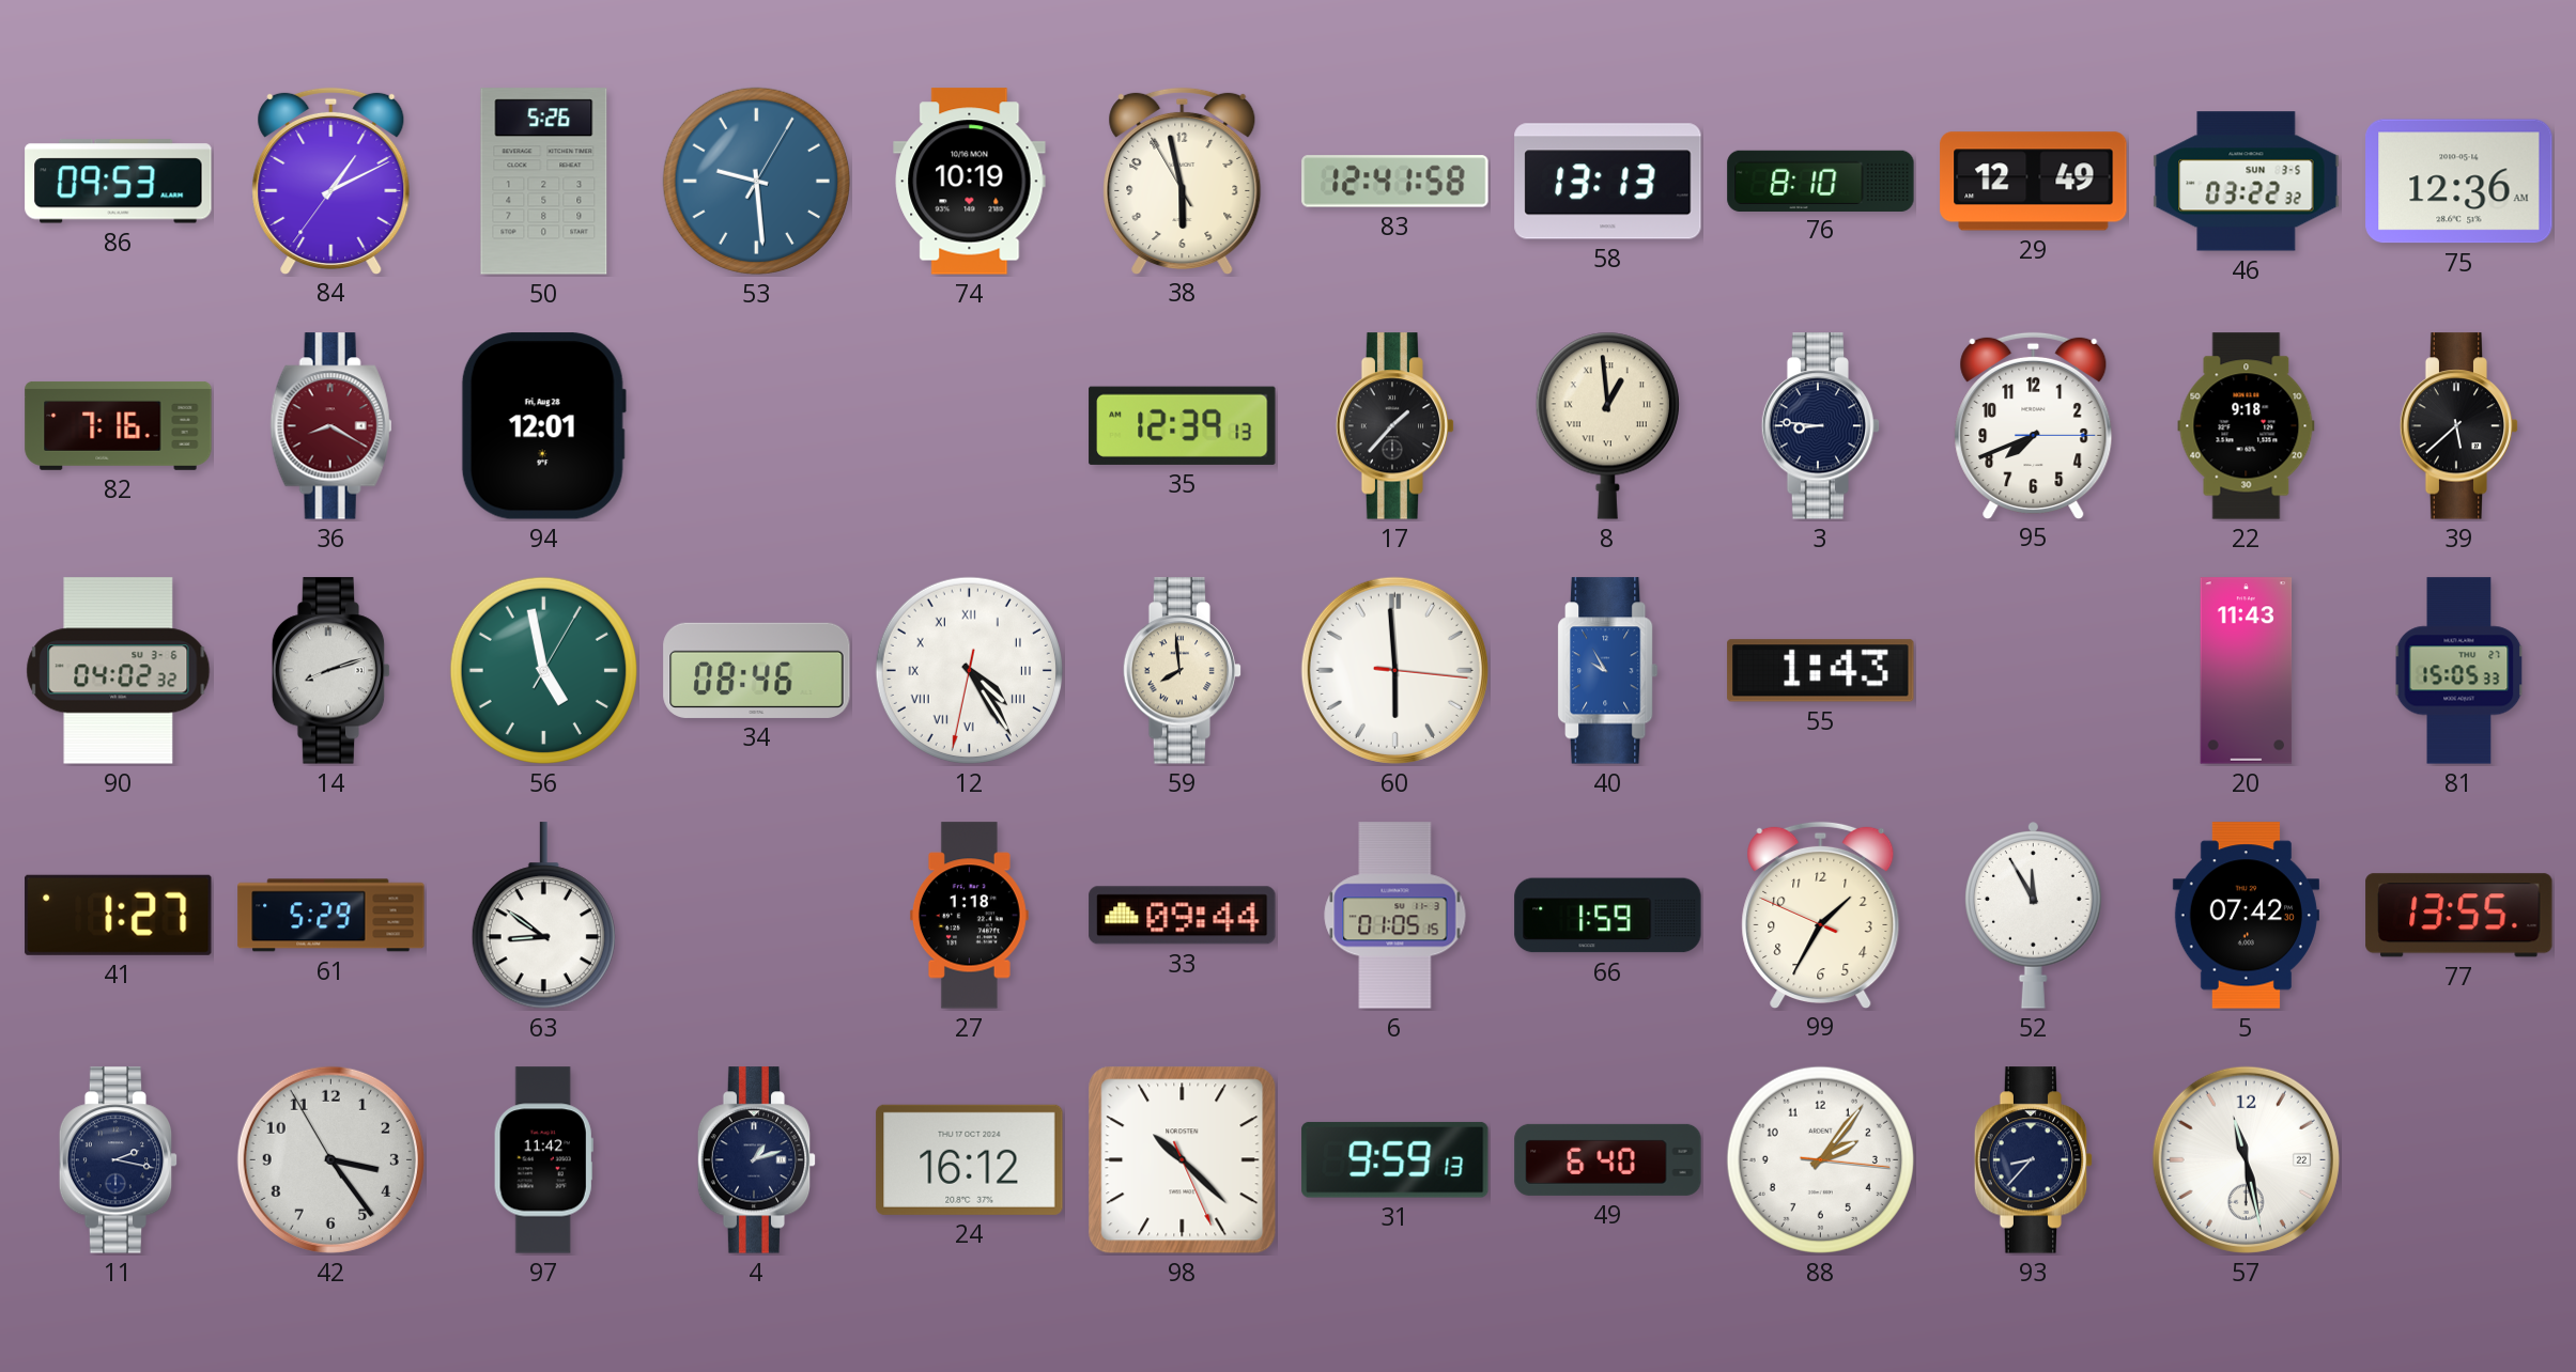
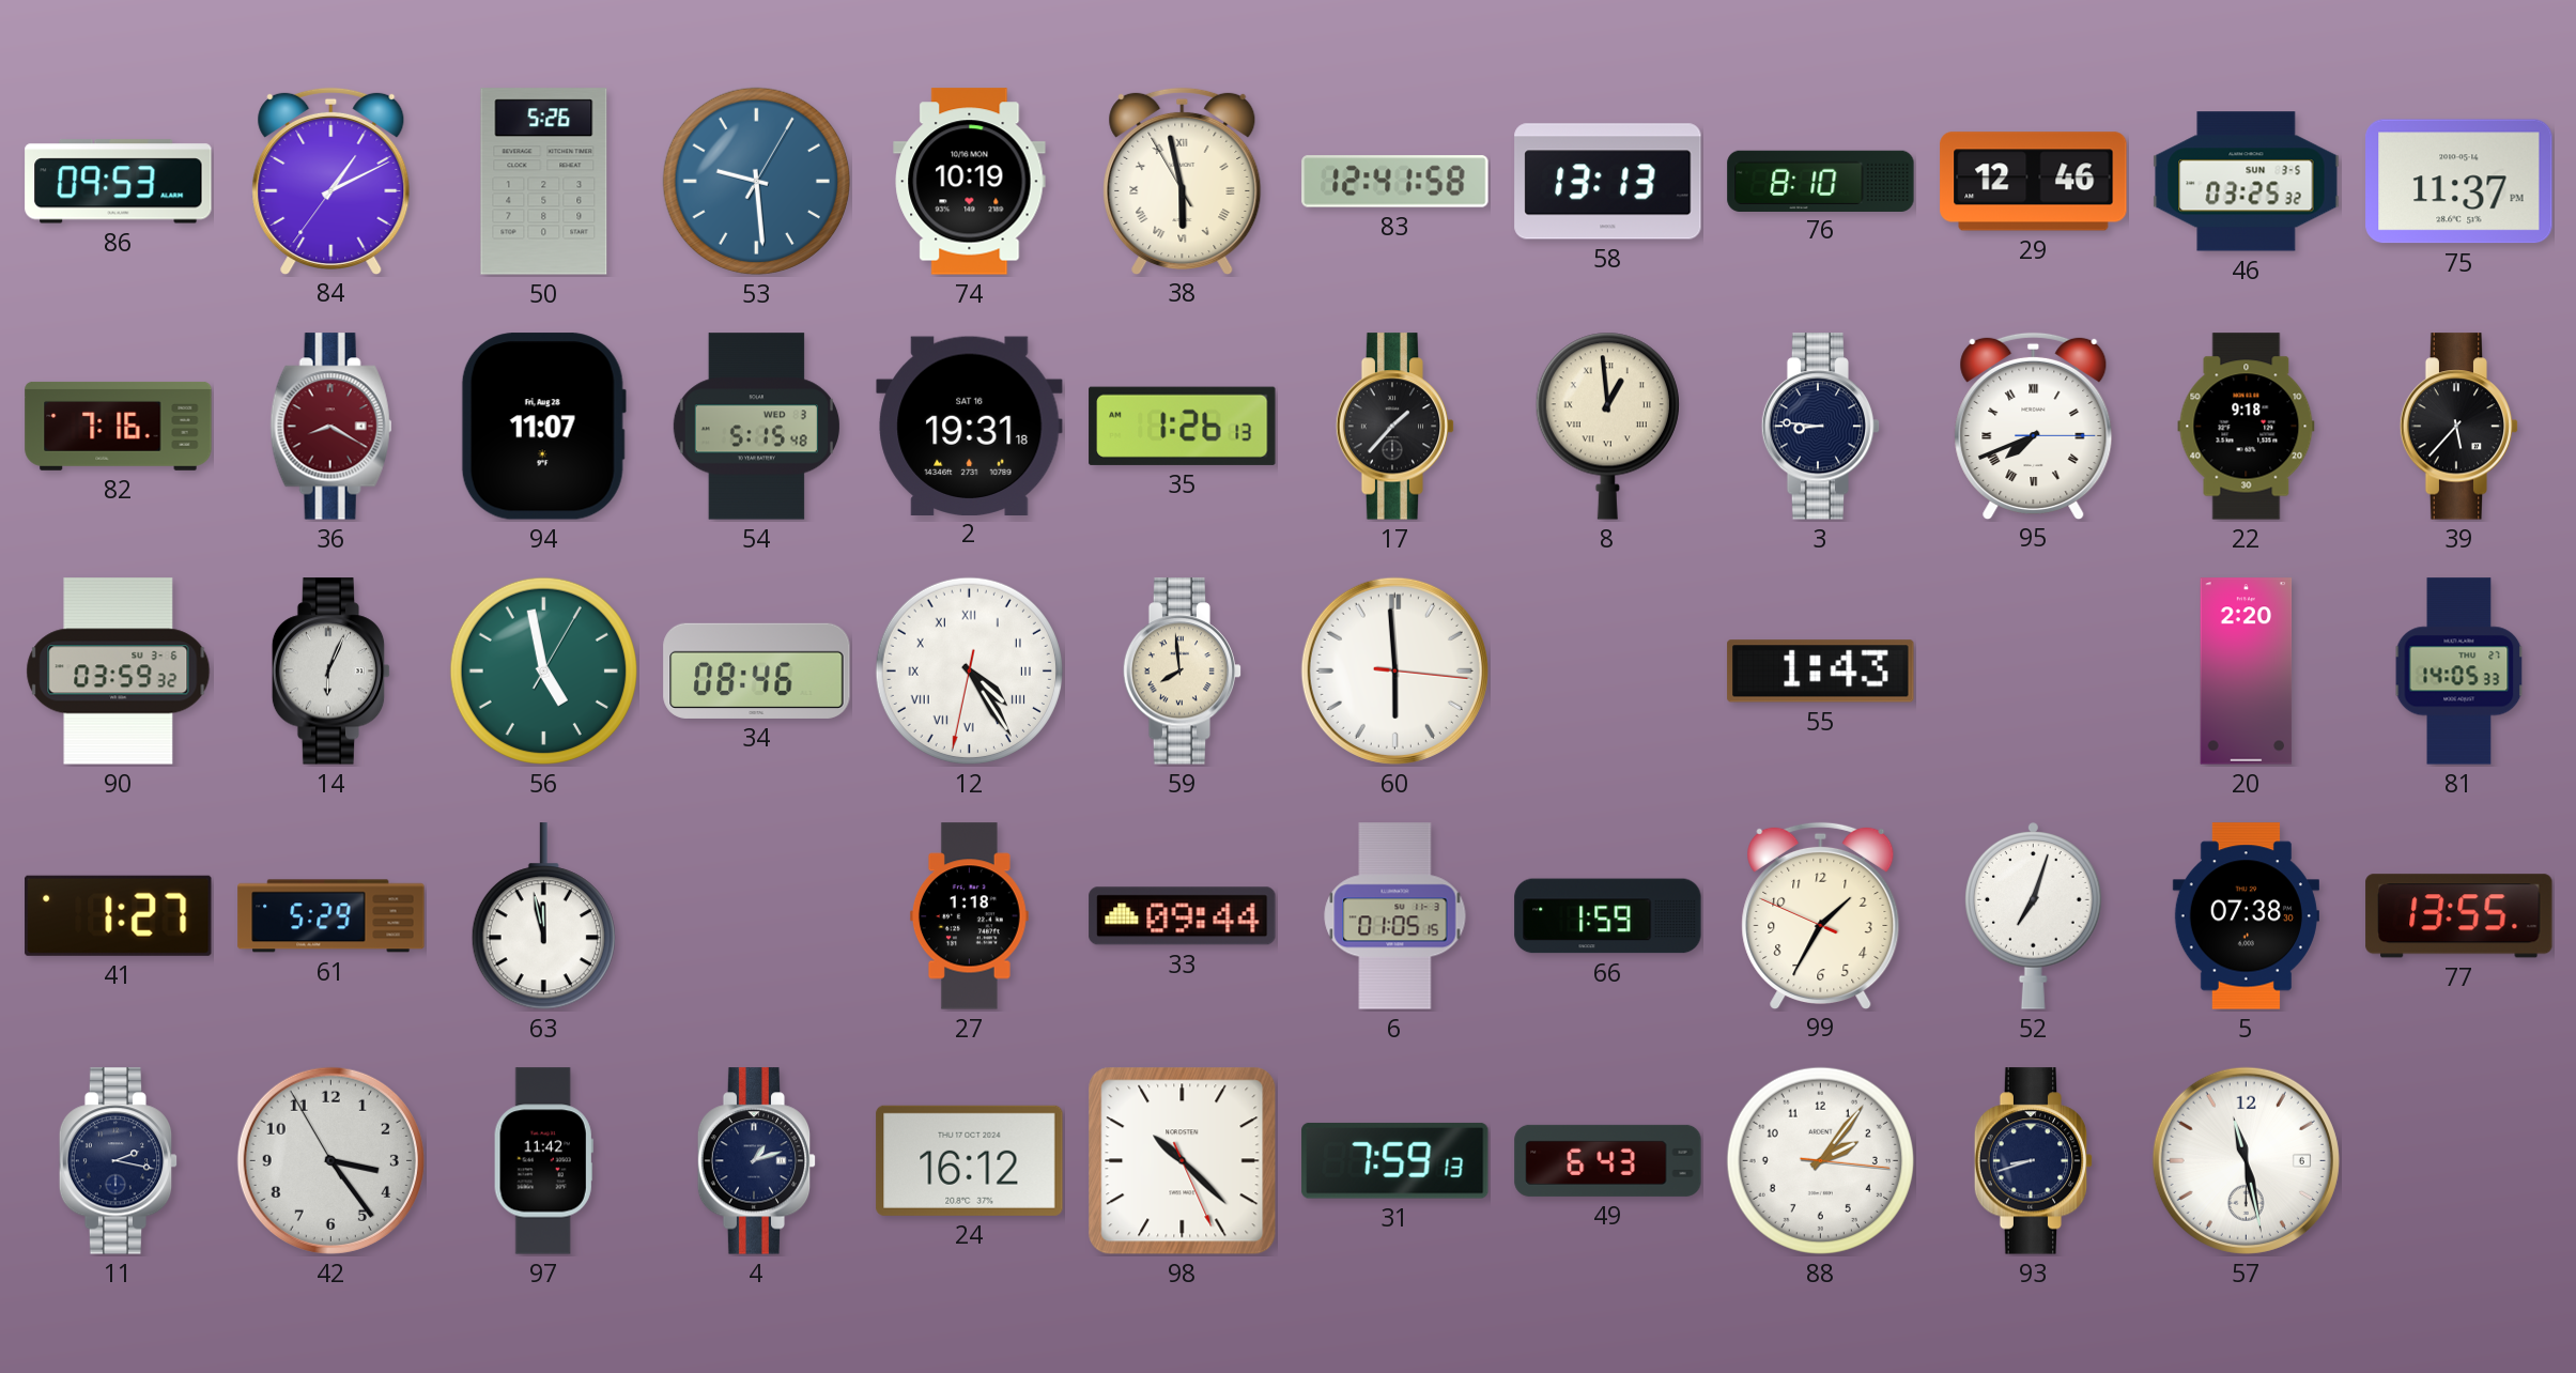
38 numerals: Arabic -> Roman (1183, 181)
29: 12:49 -> 12:46 (2034, 182)
46: 03:22 -> 03:25 (2247, 182)
75: 12:36 -> 11:37 (2459, 182)
94: 12:01 -> 11:07 (543, 427)
54: none -> 5:15 (756, 427)
2: none -> 19:31 (970, 426)
35: 12:39 -> 1:26 (1183, 426)
95 numerals: Arabic -> Roman (2034, 426)
39: 5:38 -> 5:37 (2459, 427)
90: 04:02 -> 03:59 (119, 672)
14: 8:12 -> 6:04 (331, 672)
40: 9:55 -> none (1608, 671)
20: 11:43 -> 2:20 (2247, 672)
81: 15:05 -> 14:05 (2459, 672)
63: 8:51 -> 11:58 (543, 916)
52: 11:55 -> 7:03 (2034, 916)
5: 07:42 -> 07:38 (2246, 916)
31: 9:59 -> 7:59 (1395, 1160)
49: 6:40 -> 6:43 (1608, 1160)
93: 8:37 -> 8:42 (2034, 1161)
57 date: 22 -> 6 (2246, 1160)
